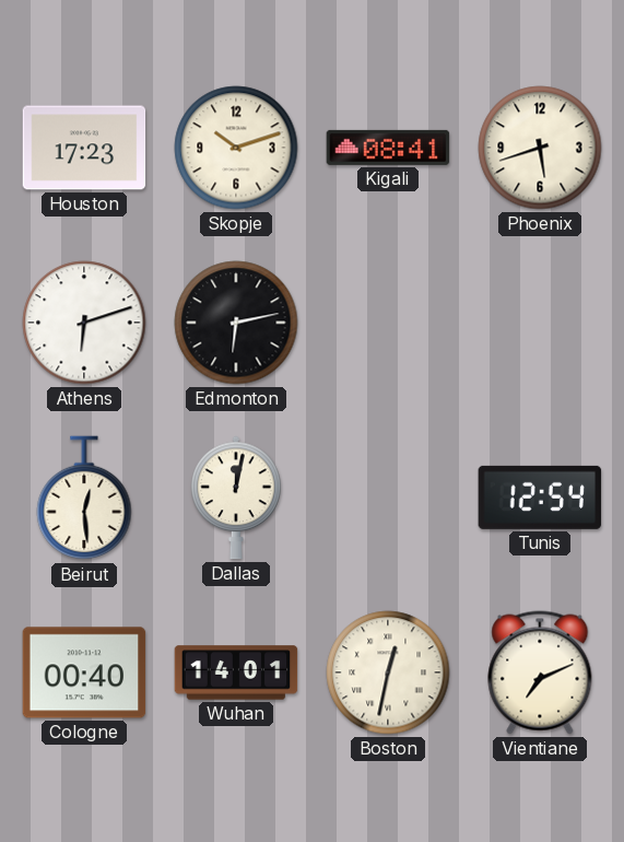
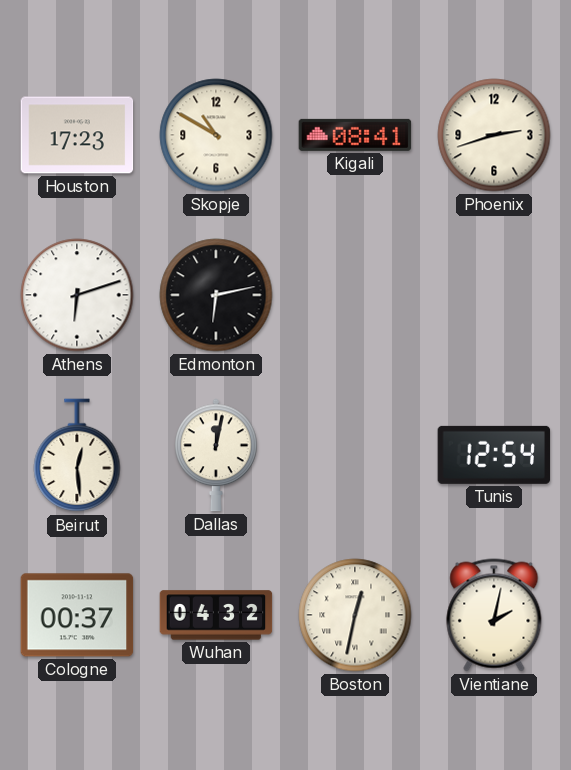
Skopje: 10:12 -> 10:50 (216, 135)
Phoenix: 5:42 -> 2:42 (494, 135)
Cologne: 00:40 -> 00:37 (77, 615)
Wuhan: 14:01 -> 04:32 (216, 615)
Vientiane: 7:11 -> 2:02 (494, 615)
